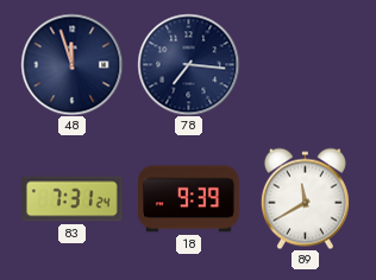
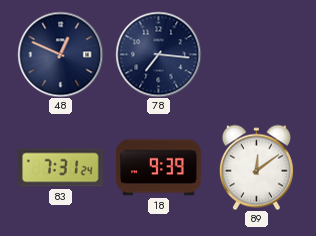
48: 11:57 -> 12:49 (60, 54)
89: 11:40 -> 12:09 (256, 167)
